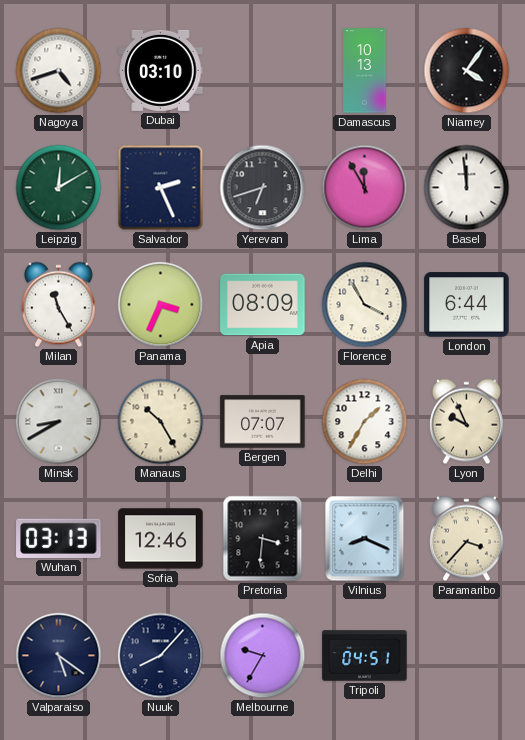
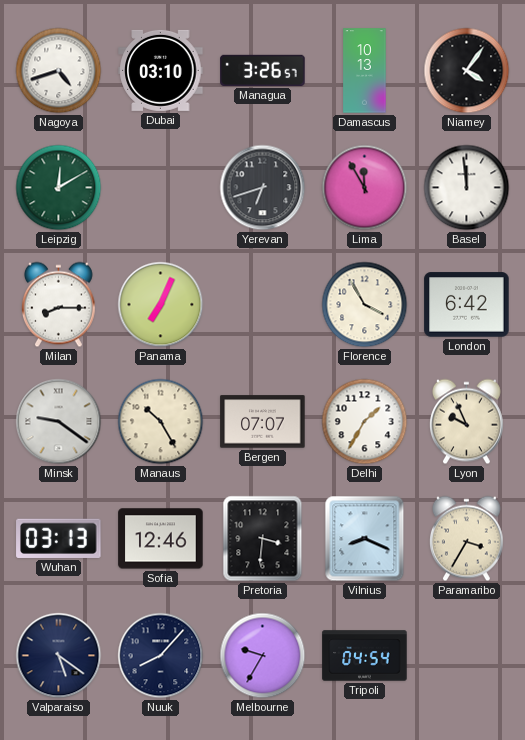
Managua: none -> 3:26 (263, 70)
Salvador: 2:26 -> none (161, 188)
Milan: 11:25 -> 8:15 (58, 305)
Panama: 3:34 -> 7:04 (161, 305)
Apia: 08:09 -> none (263, 305)
London: 6:44 -> 6:42 (467, 305)
Minsk: 8:40 -> 9:21 (59, 422)
Paramaribo: 3:37 -> 3:35 (466, 539)
Tripoli: 04:51 -> 04:54 (365, 656)
